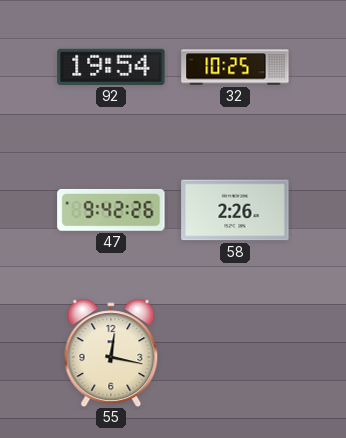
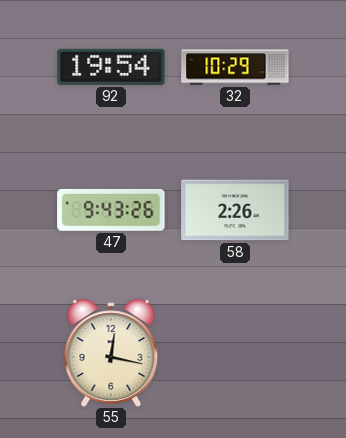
32: 10:25 -> 10:29 (235, 67)
47: 9:42 -> 9:43 (111, 210)
